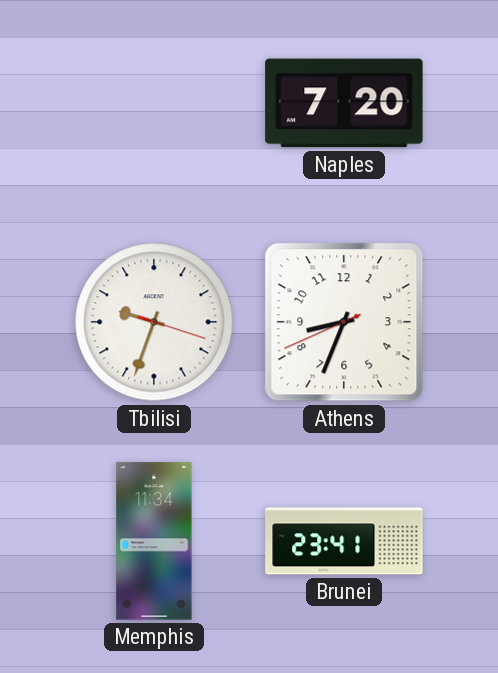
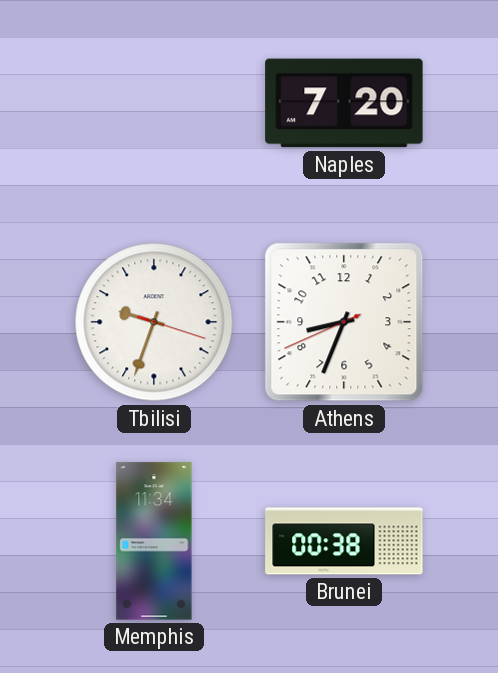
Brunei: 23:41 -> 00:38 (344, 541)
